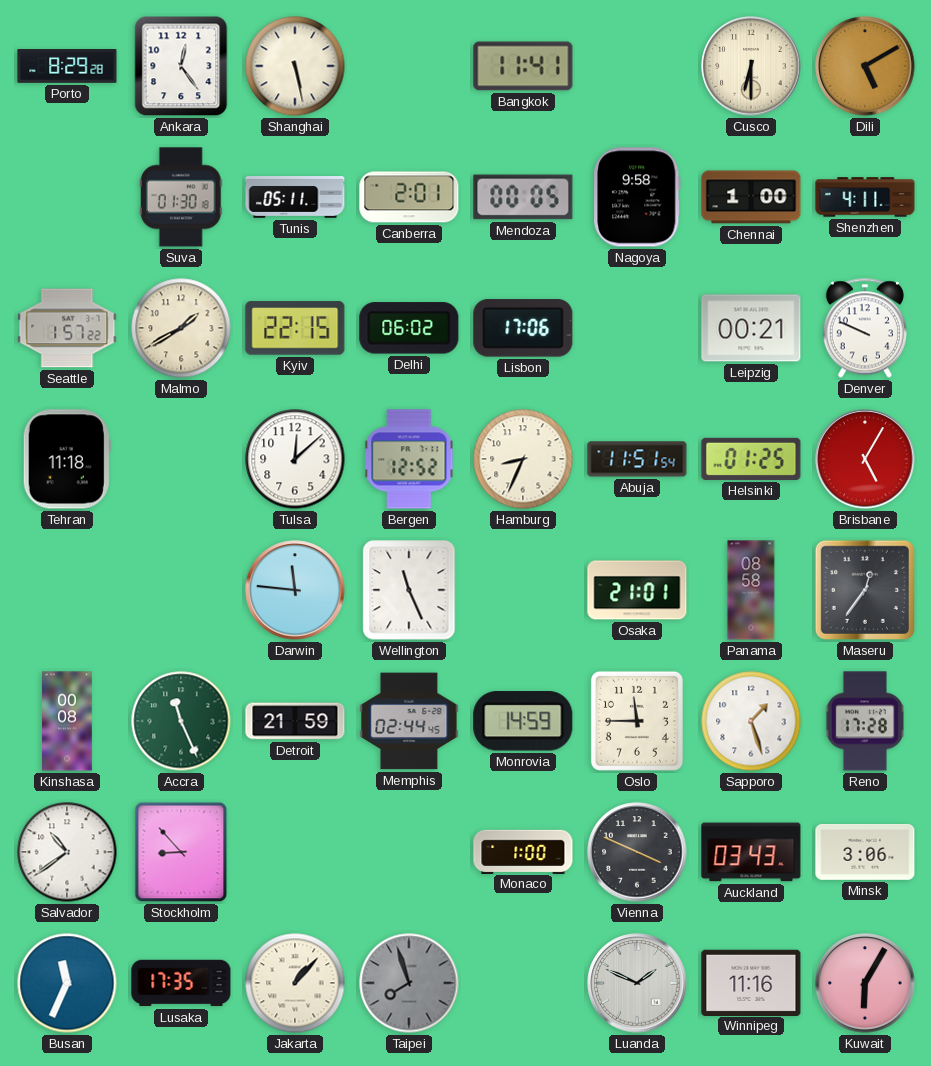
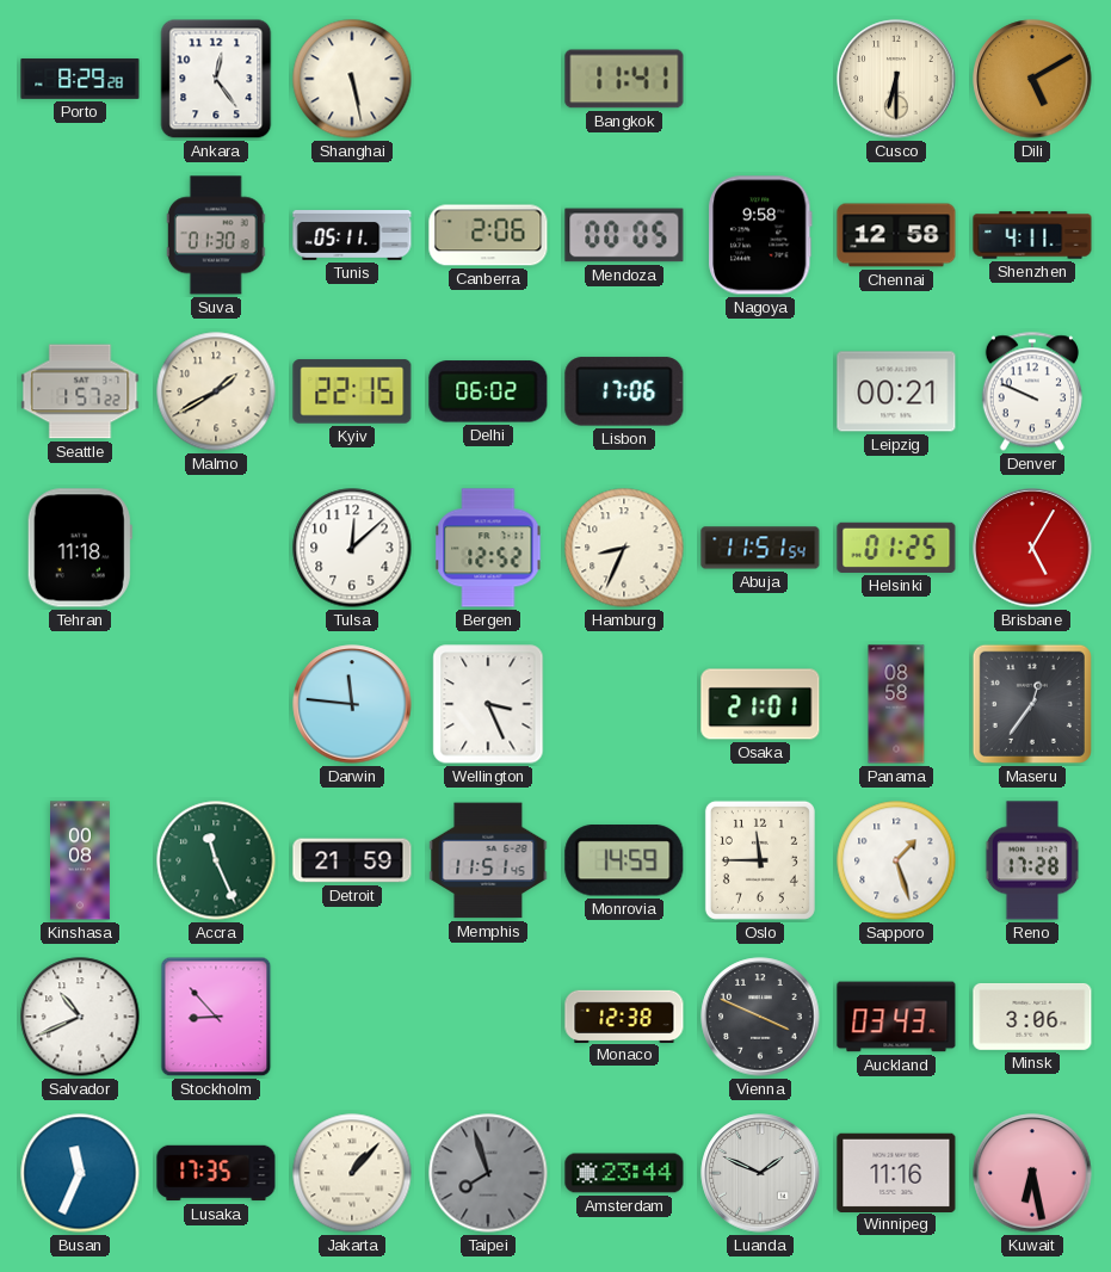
Canberra: 2:01 -> 2:06 (488, 235)
Chennai: 1:00 -> 12:58 (896, 235)
Wellington: 11:26 -> 3:26 (488, 704)
Memphis: 02:44 -> 11:51 (488, 860)
Salvador: 10:39 -> 10:41 (80, 1017)
Monaco: 1:00 -> 12:38 (624, 1015)
Amsterdam: none -> 23:44 (624, 1173)
Kuwait: 6:05 -> 6:28 (1032, 1173)
